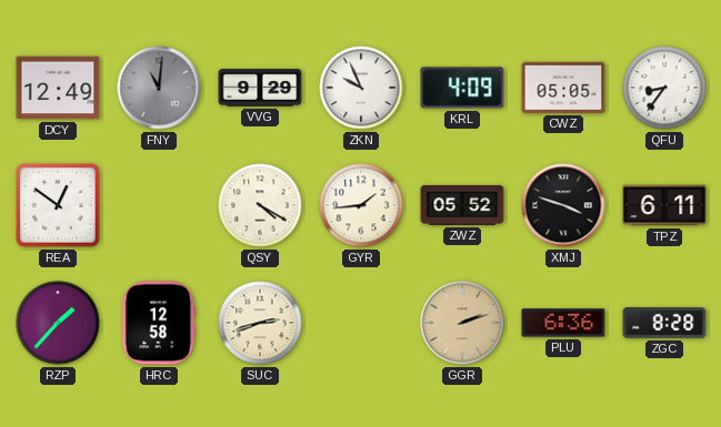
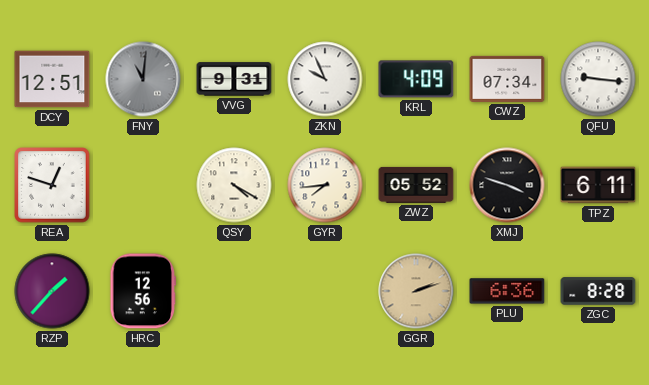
DCY: 12:49 -> 12:51 (52, 79)
VVG: 9:29 -> 9:31 (234, 79)
CWZ: 05:05 -> 07:34 (507, 79)
QFU: 8:36 -> 9:16 (598, 79)
REA: 12:51 -> 12:48 (52, 185)
GYR: 1:44 -> 7:44 (325, 185)
HRC: 12:58 -> 12:56 (143, 291)
SUC: 2:42 -> none (260, 323)
